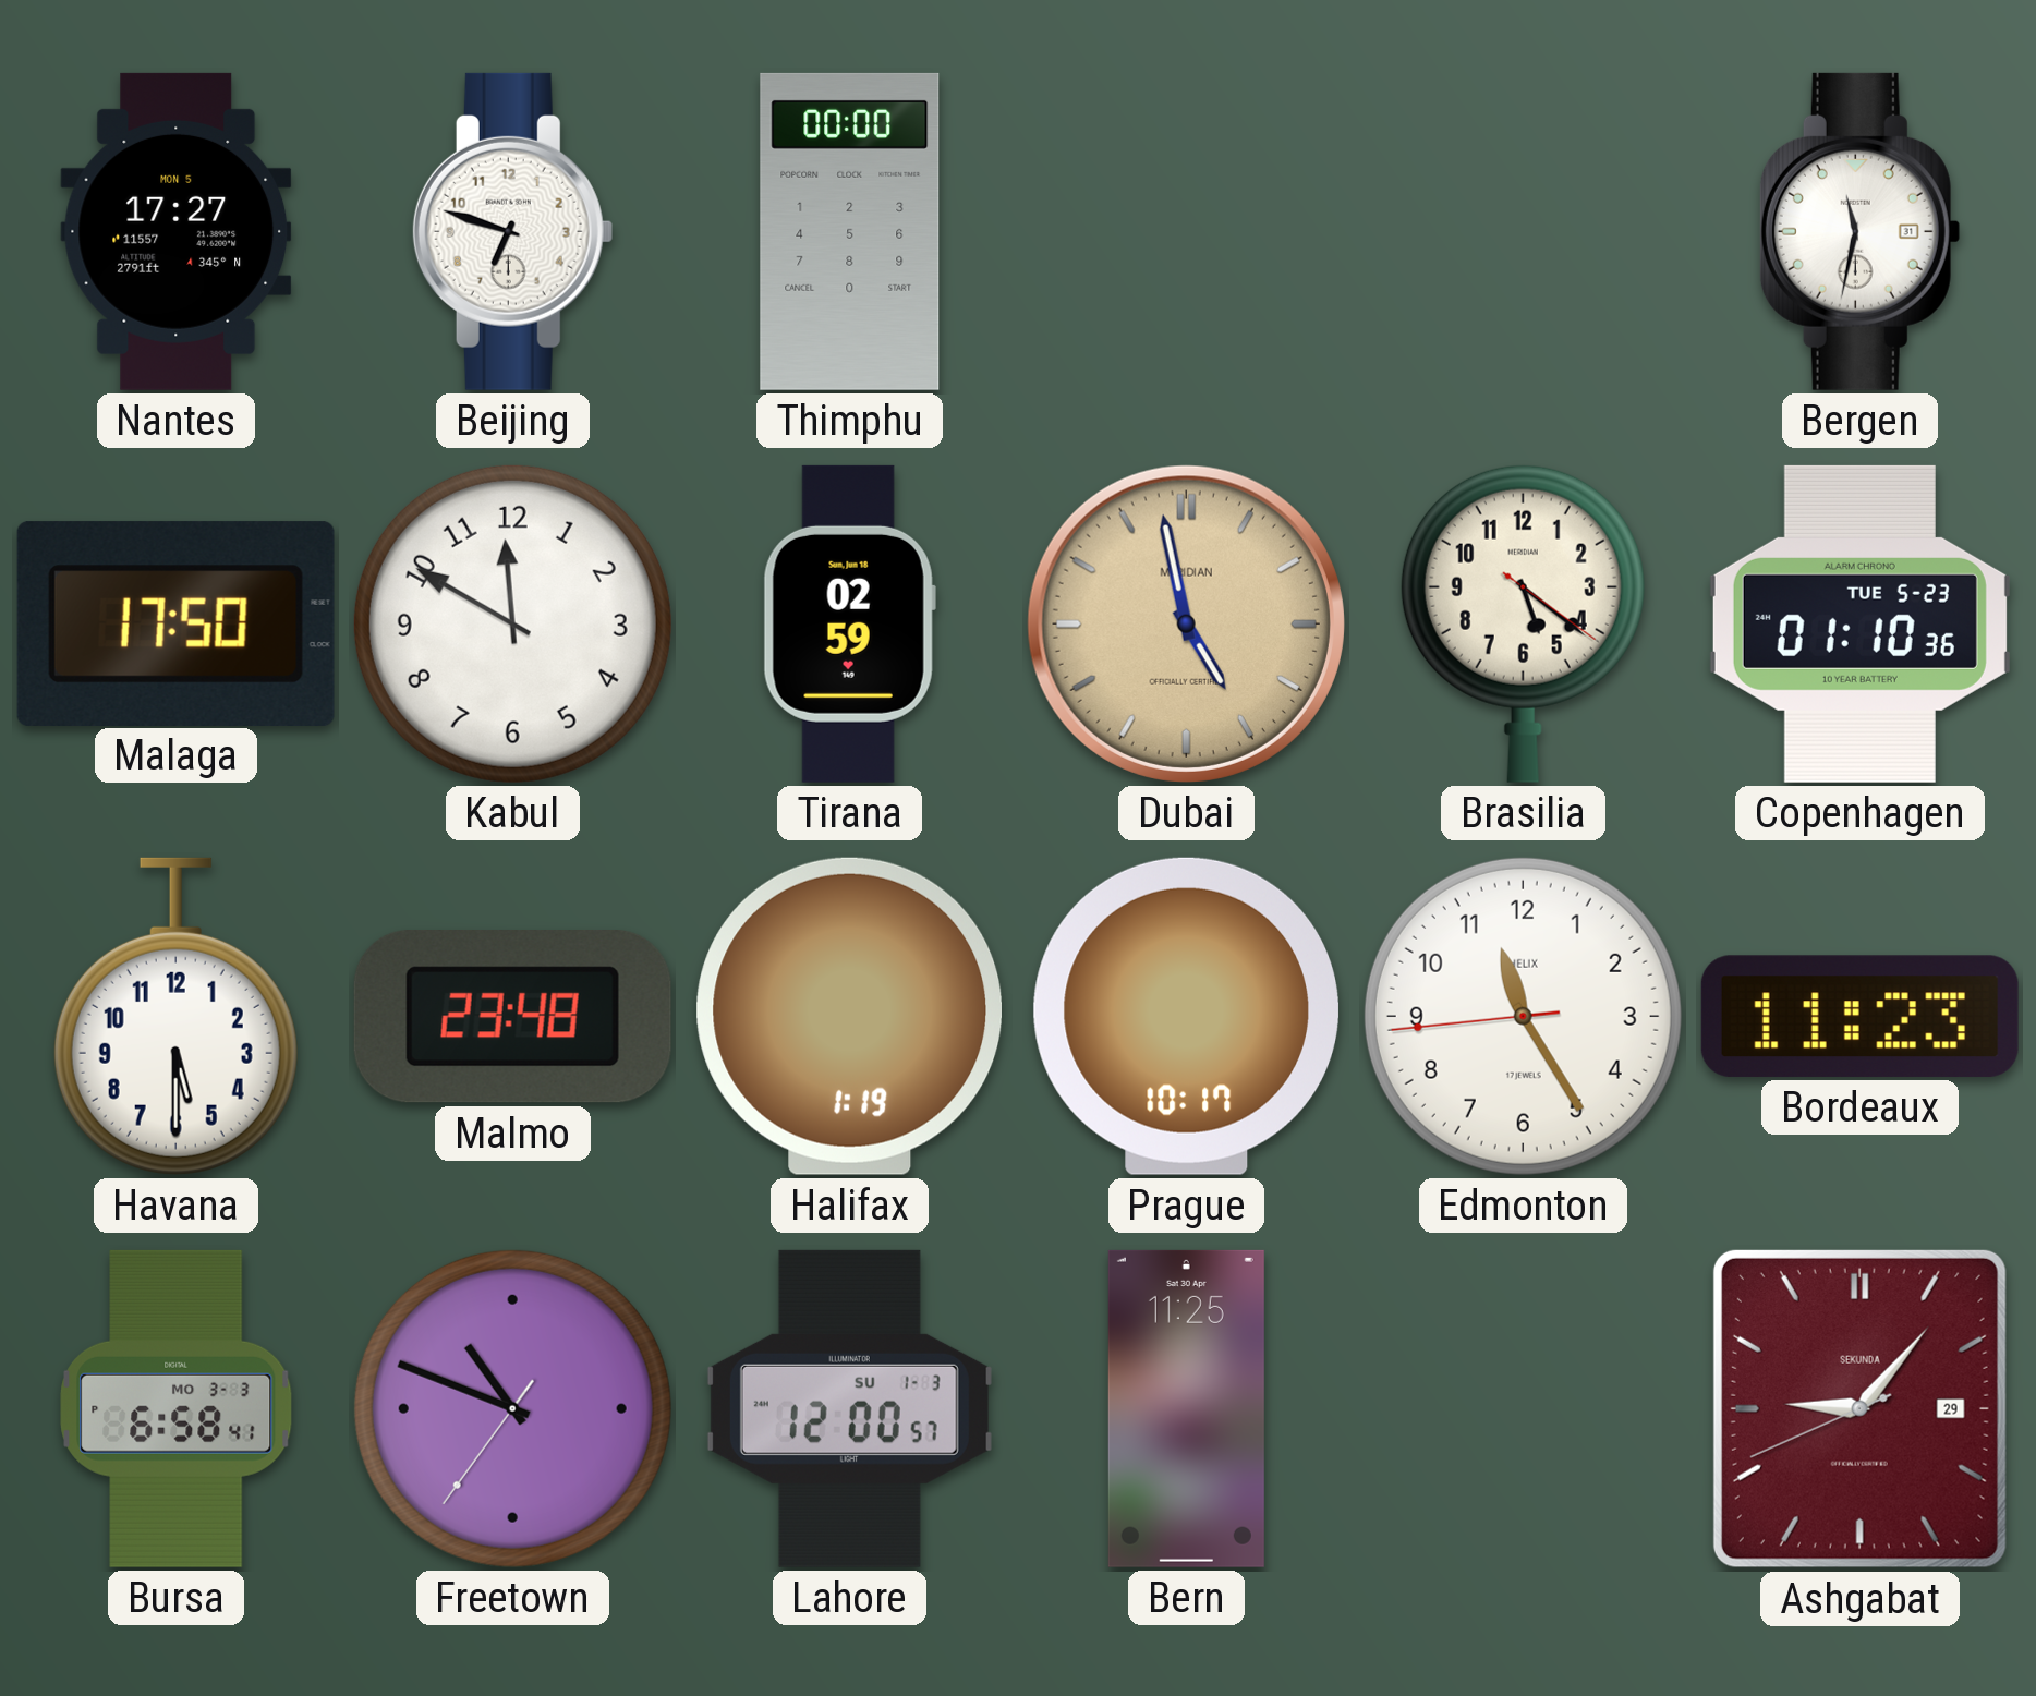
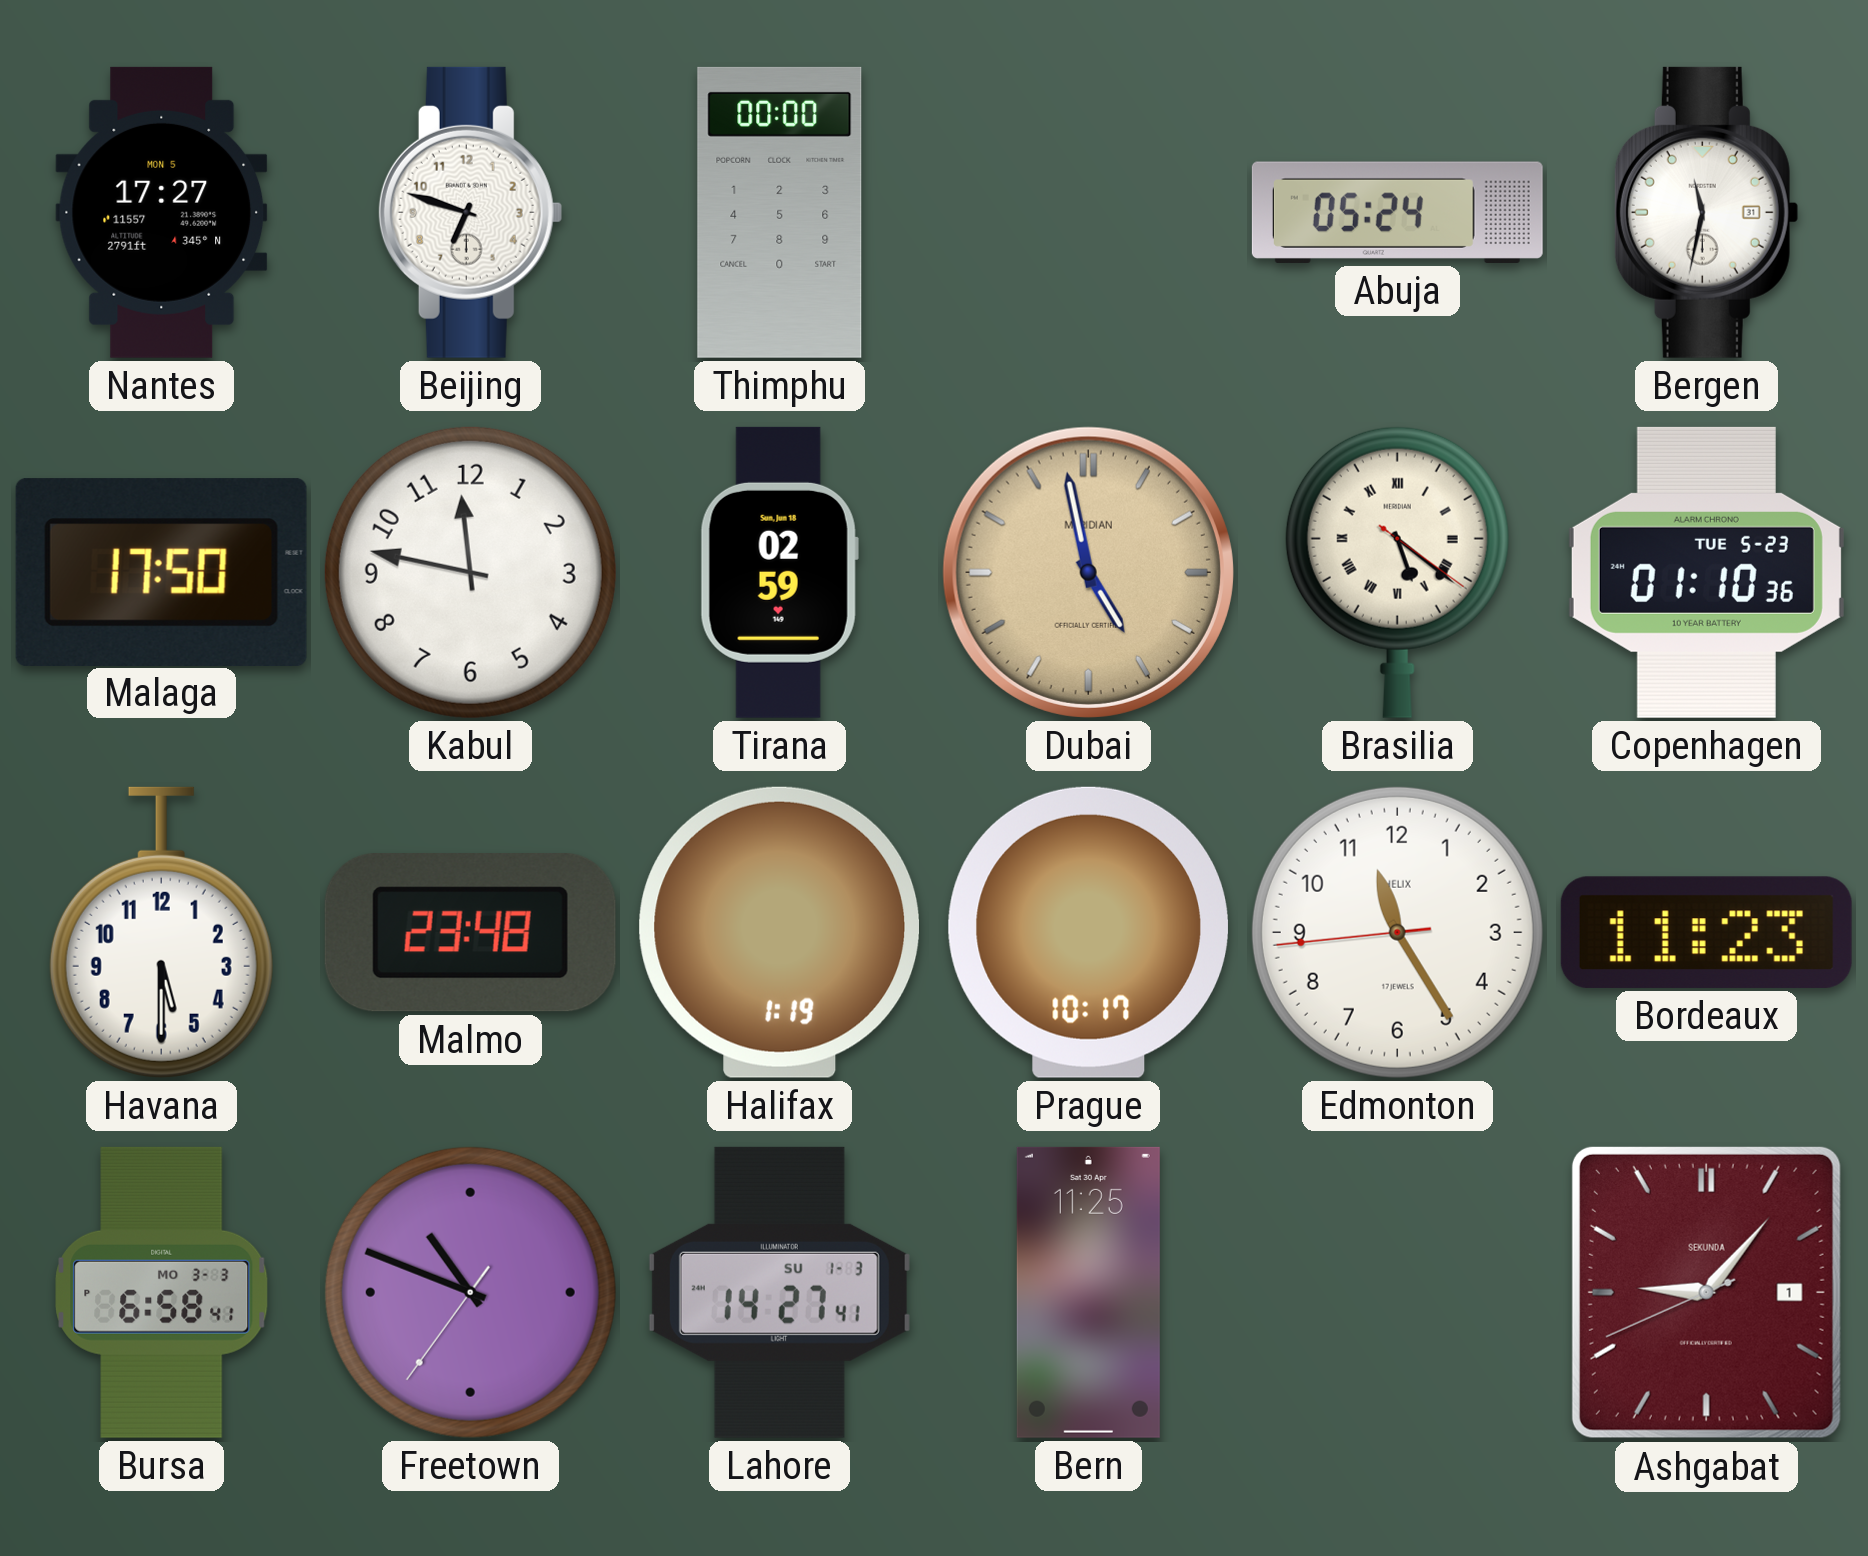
Abuja: none -> 05:24 (1397, 212)
Kabul: 11:50 -> 11:47 (470, 572)
Brasilia numerals: Arabic -> Roman (1397, 572)
Lahore: 12:00 -> 14:27 (779, 1292)
Ashgabat date: 29 -> 1 (1706, 1292)
